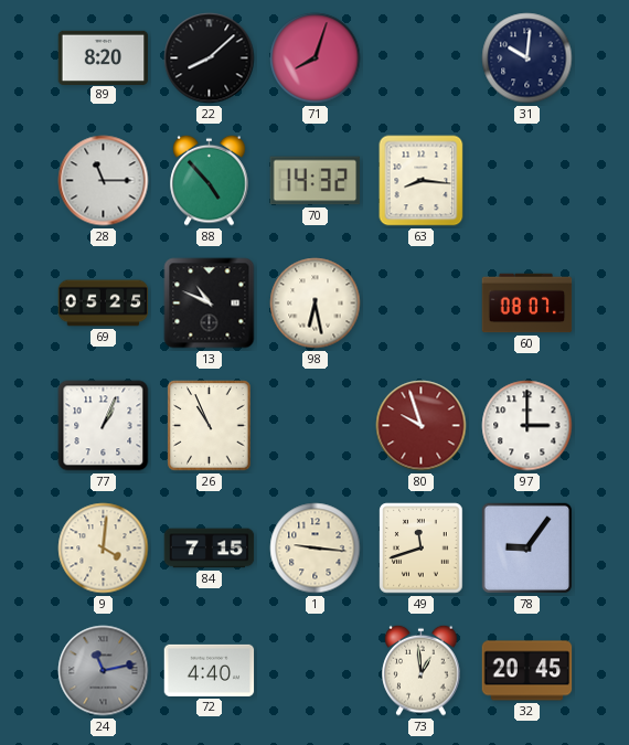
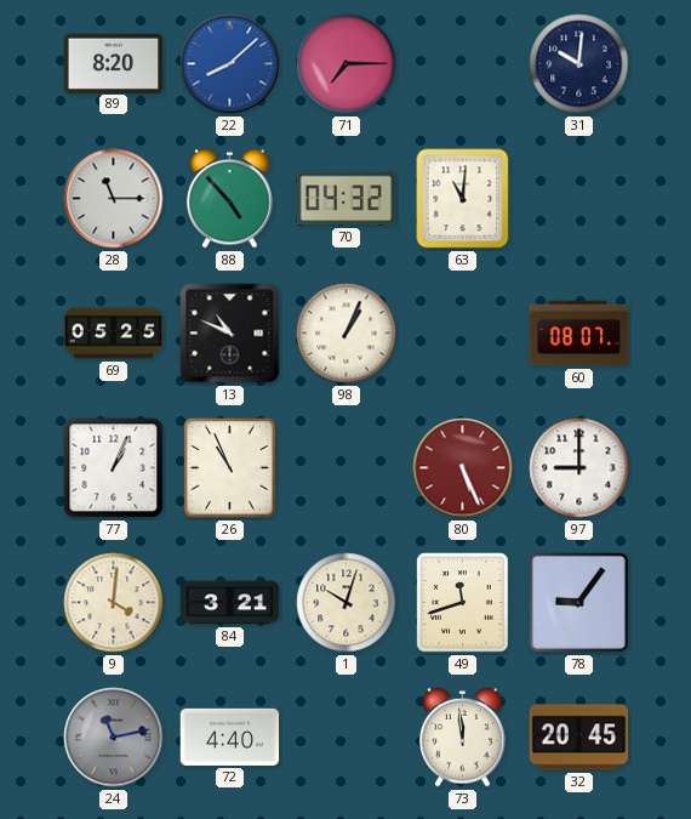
22 dial: black -> blue (230, 64)
71: 8:03 -> 7:15 (347, 64)
70: 14:32 -> 04:32 (347, 199)
63: 8:16 -> 11:01 (463, 199)
98: 6:28 -> 1:04 (347, 334)
80: 9:57 -> 5:26 (463, 468)
97: 3:00 -> 9:00 (579, 468)
84: 7:15 -> 3:21 (230, 603)
1: 9:16 -> 10:03 (347, 603)
73: 12:59 -> 11:59 (463, 736)
